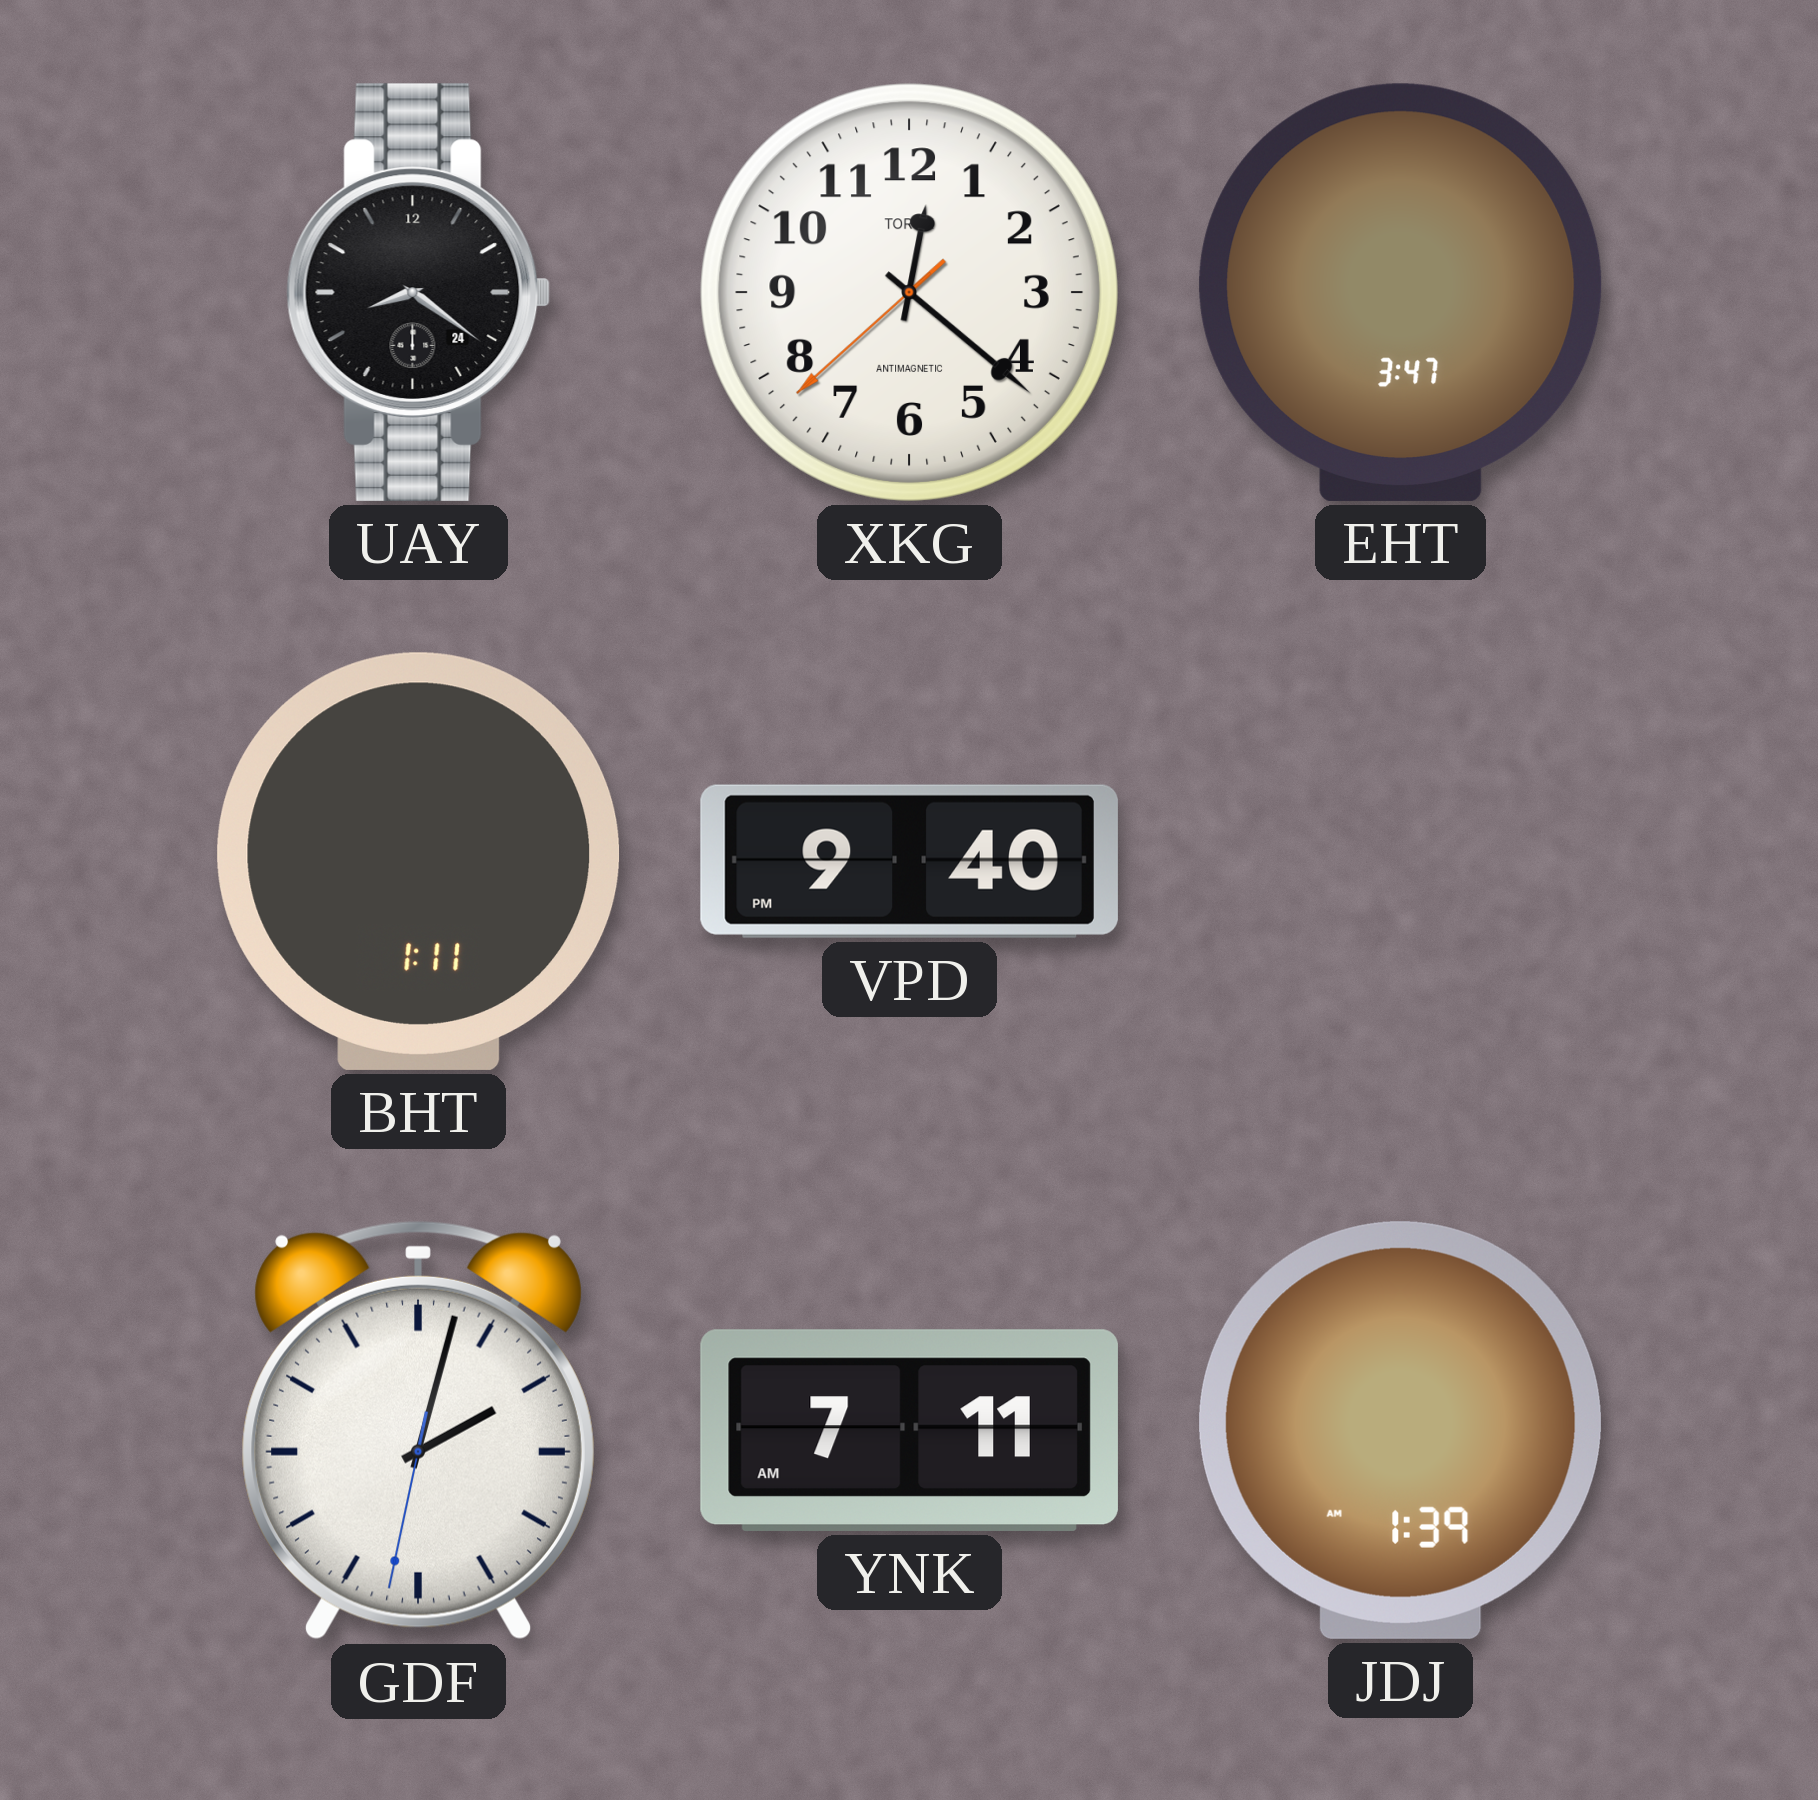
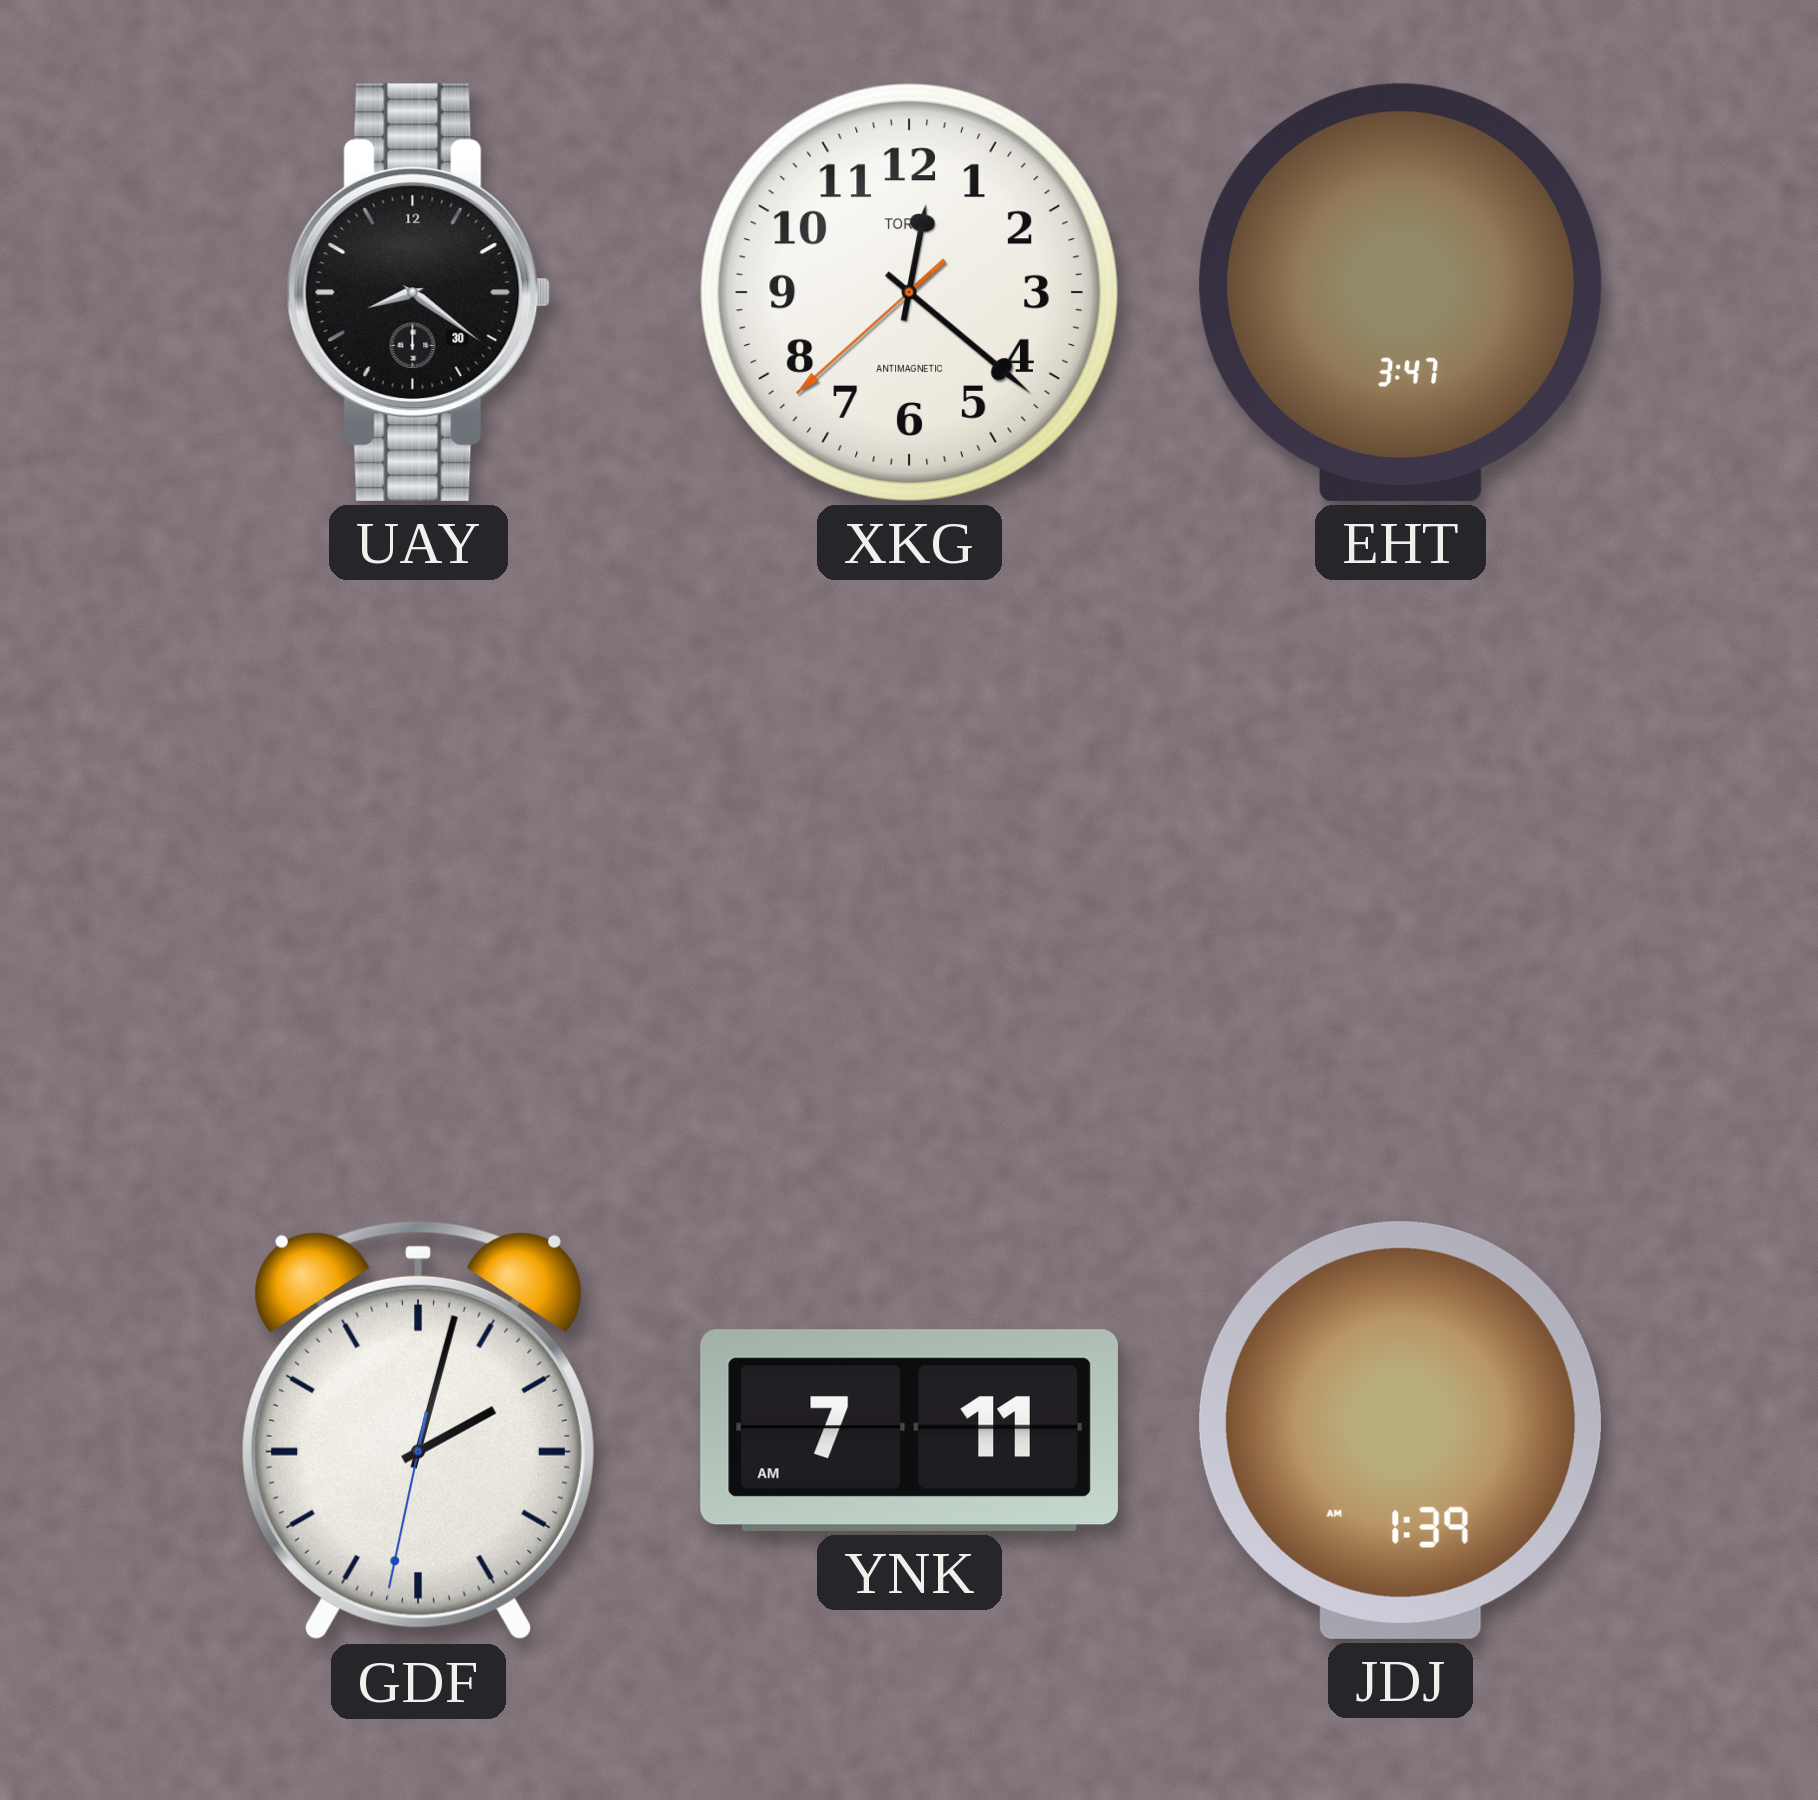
UAY date: 24 -> 30 (419, 292)
BHT: 1:11 -> none (419, 861)
VPD: 9:40 -> none (909, 861)
